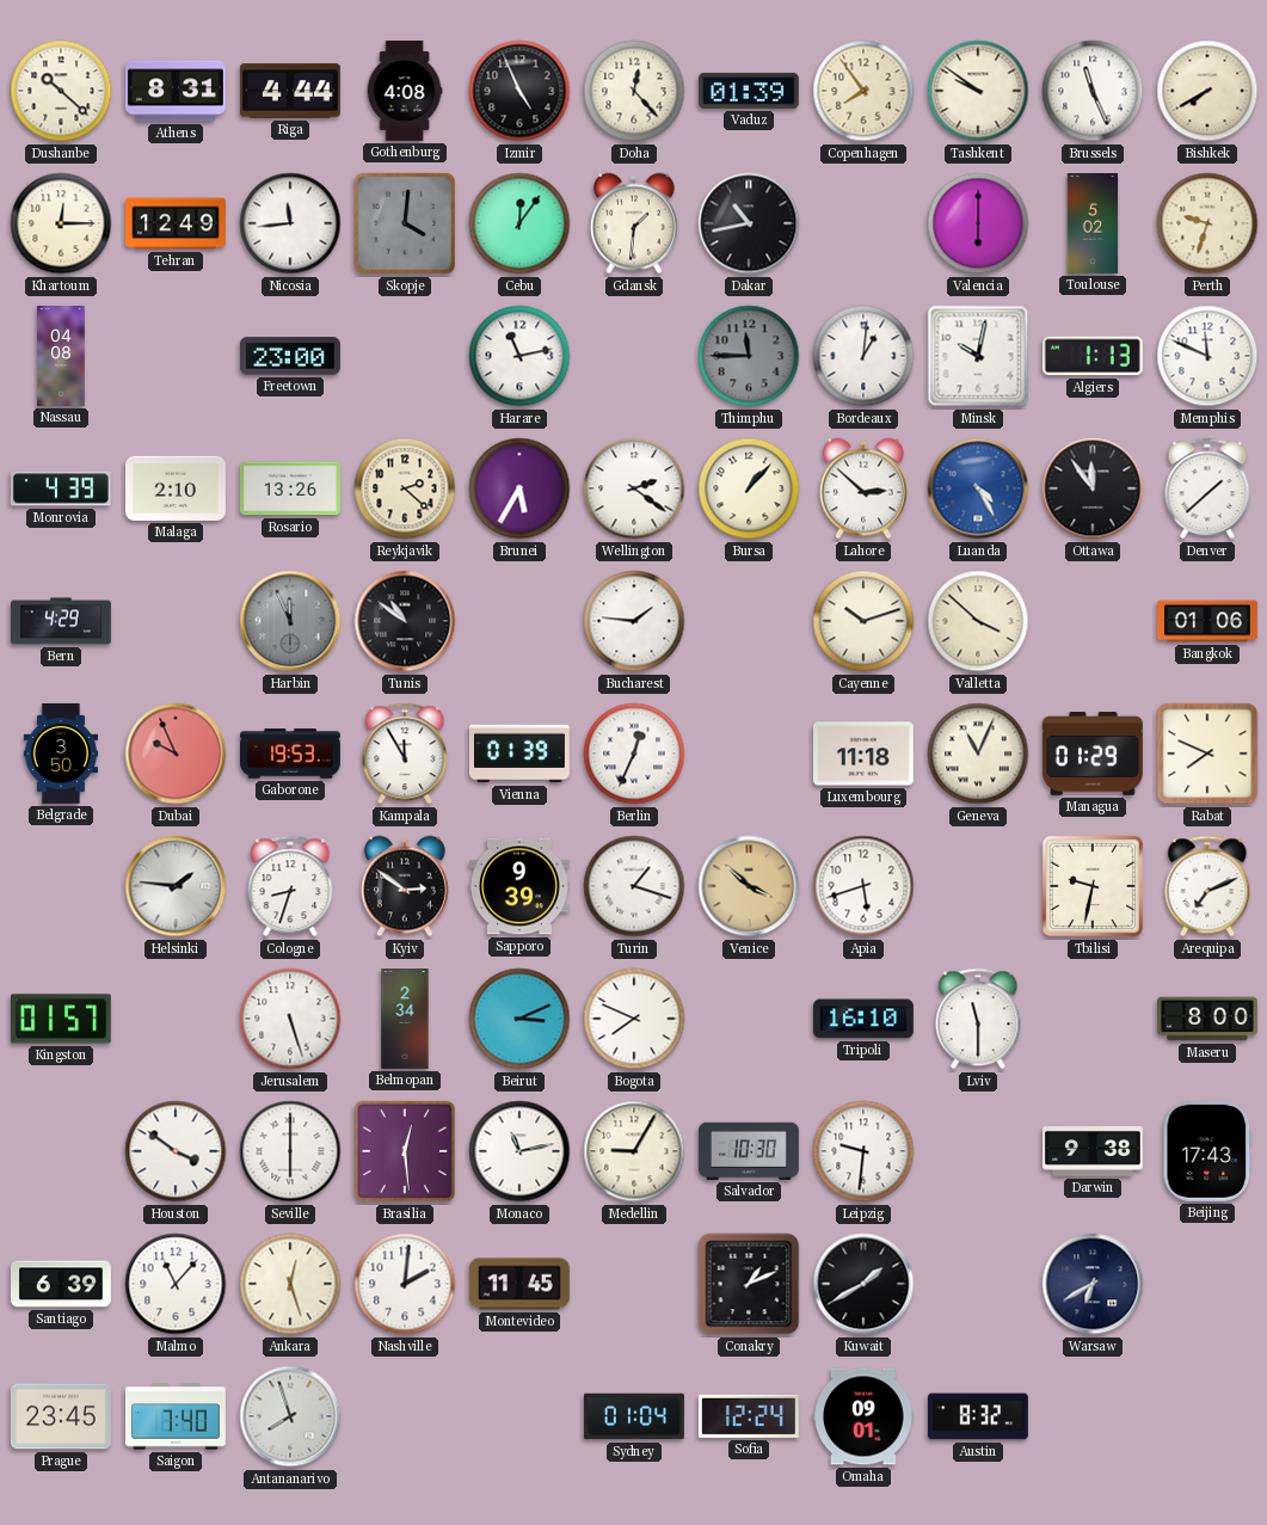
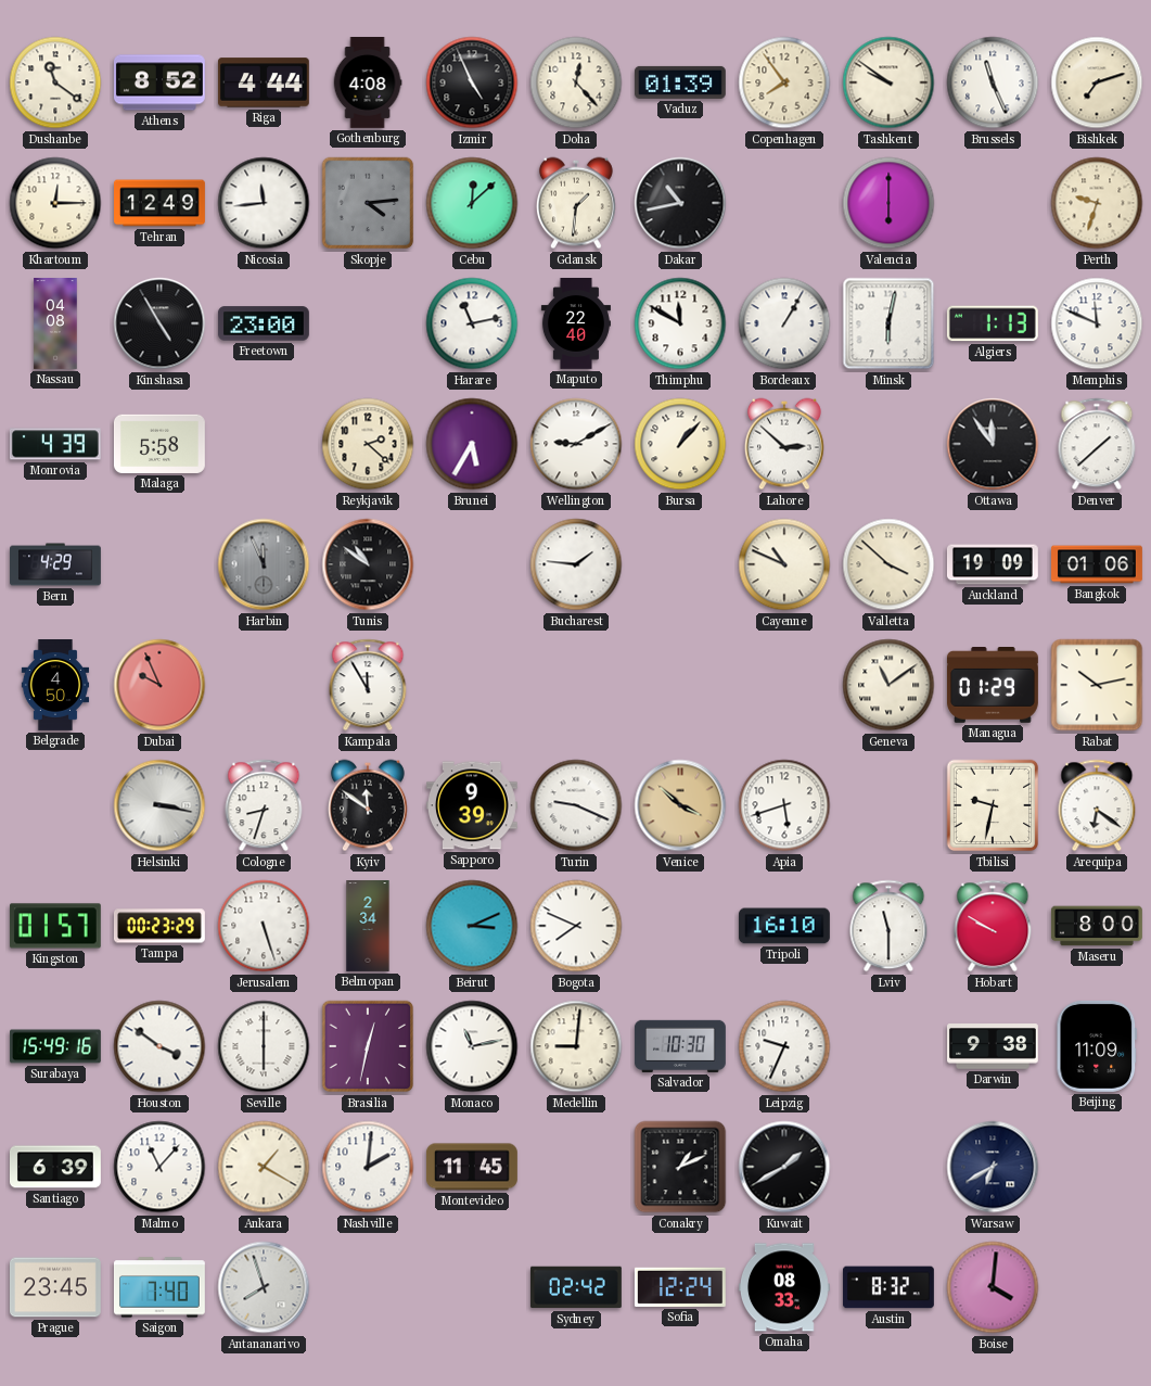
Dushanbe: 10:22 -> 11:21 (55, 82)
Athens: 8:31 -> 8:52 (159, 82)
Bishkek: 7:40 -> 7:12 (1097, 82)
Skopje: 4:01 -> 4:14 (368, 203)
Cebu: 12:06 -> 12:08 (472, 203)
Toulouse: 5:02 -> none (1093, 225)
Kinshasa: none -> 4:55 (159, 323)
Maputo: none -> 22:40 (576, 325)
Thimphu: 11:45 -> 11:50 (680, 323)
Thimphu dial: grey -> white (680, 323)
Bordeaux: 1:01 -> 1:05 (784, 323)
Minsk: 10:02 -> 6:02 (888, 323)
Malaga: 2:10 -> 5:58 (159, 444)
Rosario: 13:26 -> none (290, 488)
Wellington: 2:21 -> 9:10 (576, 444)
Luanda: 4:25 -> none (978, 488)
Cayenne: 10:12 -> 10:49 (784, 564)
Auckland: none -> 19:09 (993, 564)
Belgrade: 3:50 -> 4:50 (55, 686)
Gaborone: 19:53 -> none (291, 754)
Vienna: 01:39 -> none (519, 754)
Berlin: 12:34 -> none (634, 754)
Luxembourg: 11:18 -> none (863, 754)
Geneva: 11:04 -> 11:09 (888, 685)
Rabat: 7:49 -> 10:13 (1097, 685)
Helsinki: 1:46 -> 3:17 (159, 805)
Kyiv: 2:51 -> 11:51 (368, 805)
Turin: 1:18 -> 9:19 (576, 805)
Arequipa: 7:11 -> 6:21 (1097, 805)
Tampa: none -> 00:23 (159, 926)
Hobart: none -> 9:50 (993, 926)
Surabaya: none -> 15:49 (56, 1046)
Brasilia: 12:29 -> 12:32 (368, 1046)
Medellin: 9:05 -> 9:01 (576, 1046)
Leipzig: 9:31 -> 9:34 (784, 1046)
Beijing: 17:43 -> 11:09 (1097, 1046)
Ankara: 12:27 -> 1:20 (264, 1167)
Sydney: 01:04 -> 02:42 (576, 1287)
Omaha: 09:01 -> 08:33 (784, 1287)
Boise: none -> 4:01 (993, 1287)
